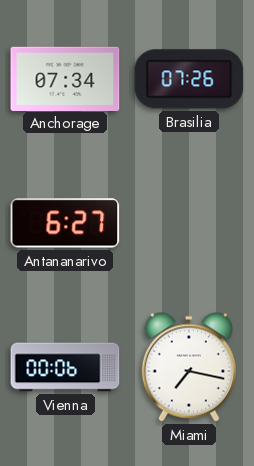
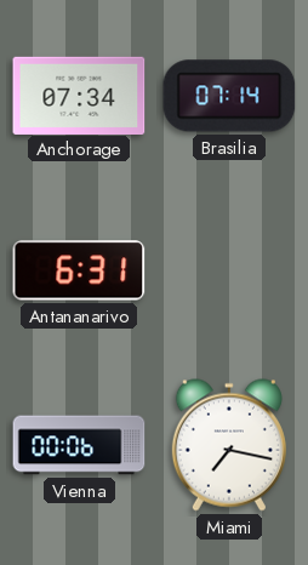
Brasilia: 07:26 -> 07:14 (229, 96)
Antananarivo: 6:27 -> 6:31 (79, 270)
